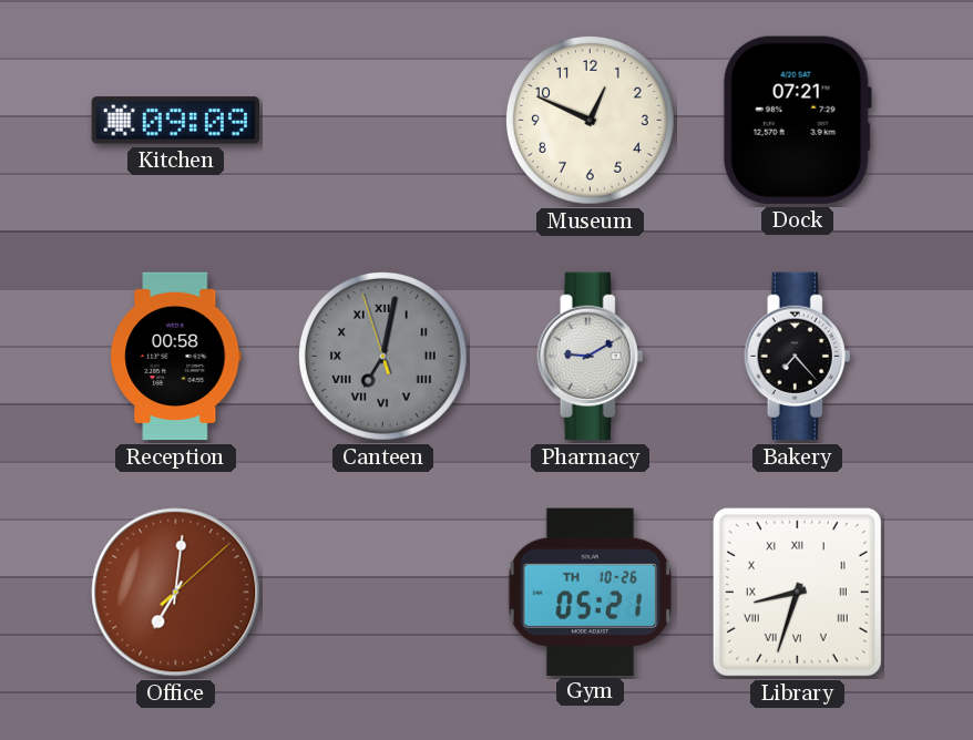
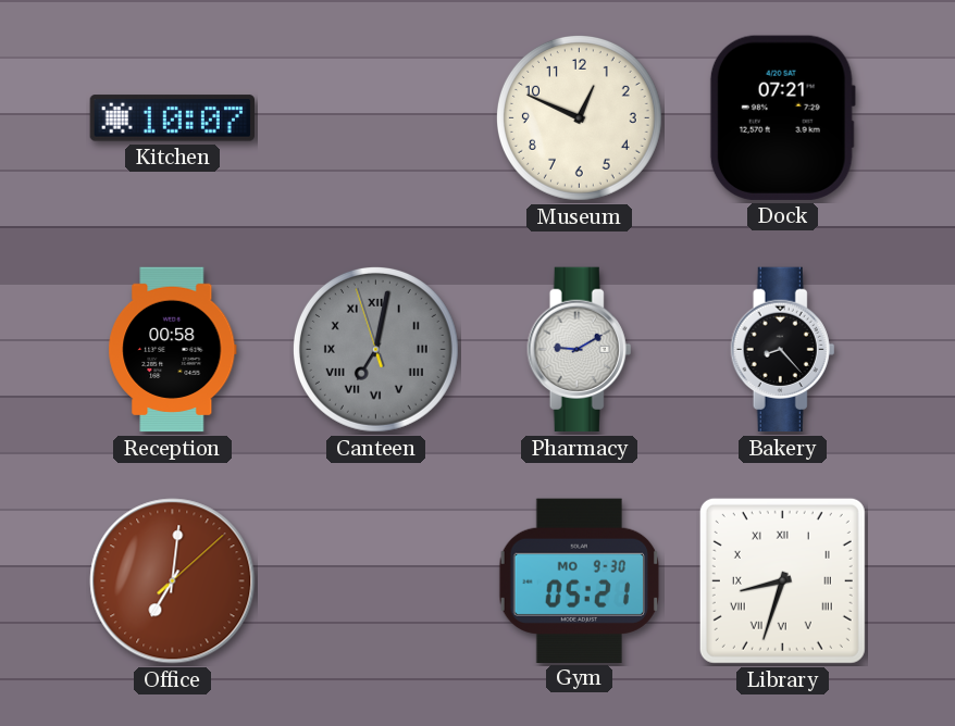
Kitchen: 09:09 -> 10:07 (172, 118)
Bakery: 7:23 -> 8:23 (783, 350)
Gym date: TH 10-26 -> MO 9-30 (579, 580)
